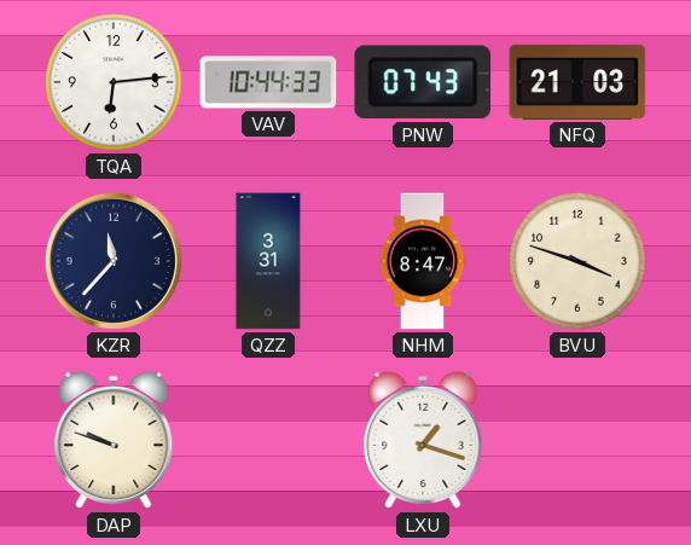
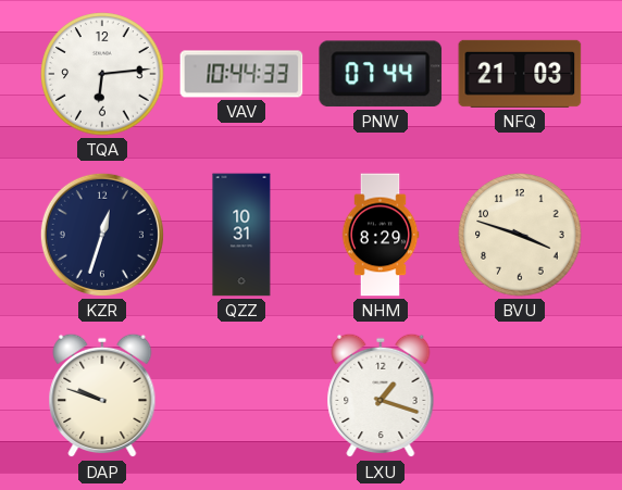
PNW: 07:43 -> 07:44 (381, 74)
KZR: 11:37 -> 12:33 (102, 235)
QZZ: 3:31 -> 10:31 (241, 235)
NHM: 8:47 -> 8:29 (381, 235)
